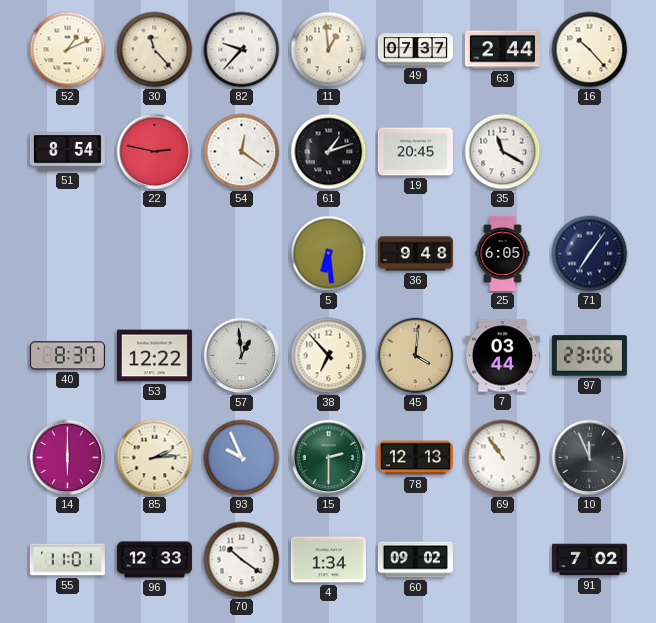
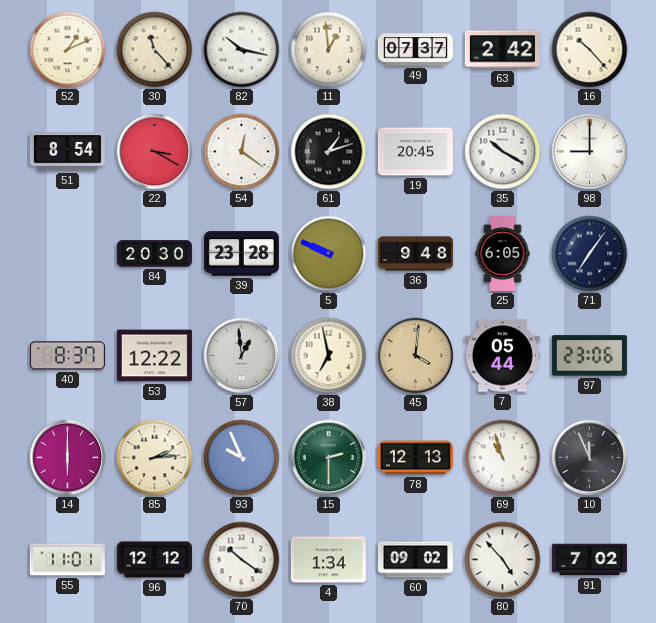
82: 9:37 -> 10:17 (242, 50)
63: 2:44 -> 2:42 (502, 50)
22: 2:47 -> 3:20 (155, 152)
35: 11:20 -> 10:20 (503, 152)
98: none -> 9:00 (590, 152)
84: none -> 20:30 (154, 254)
39: none -> 23:28 (241, 254)
5: 6:29 -> 9:49 (329, 254)
38: 6:53 -> 6:58 (329, 356)
7: 03:44 -> 05:44 (502, 356)
69: 10:54 -> 10:57 (503, 458)
96: 12:33 -> 12:12 (154, 560)
80: none -> 4:53 (503, 560)
